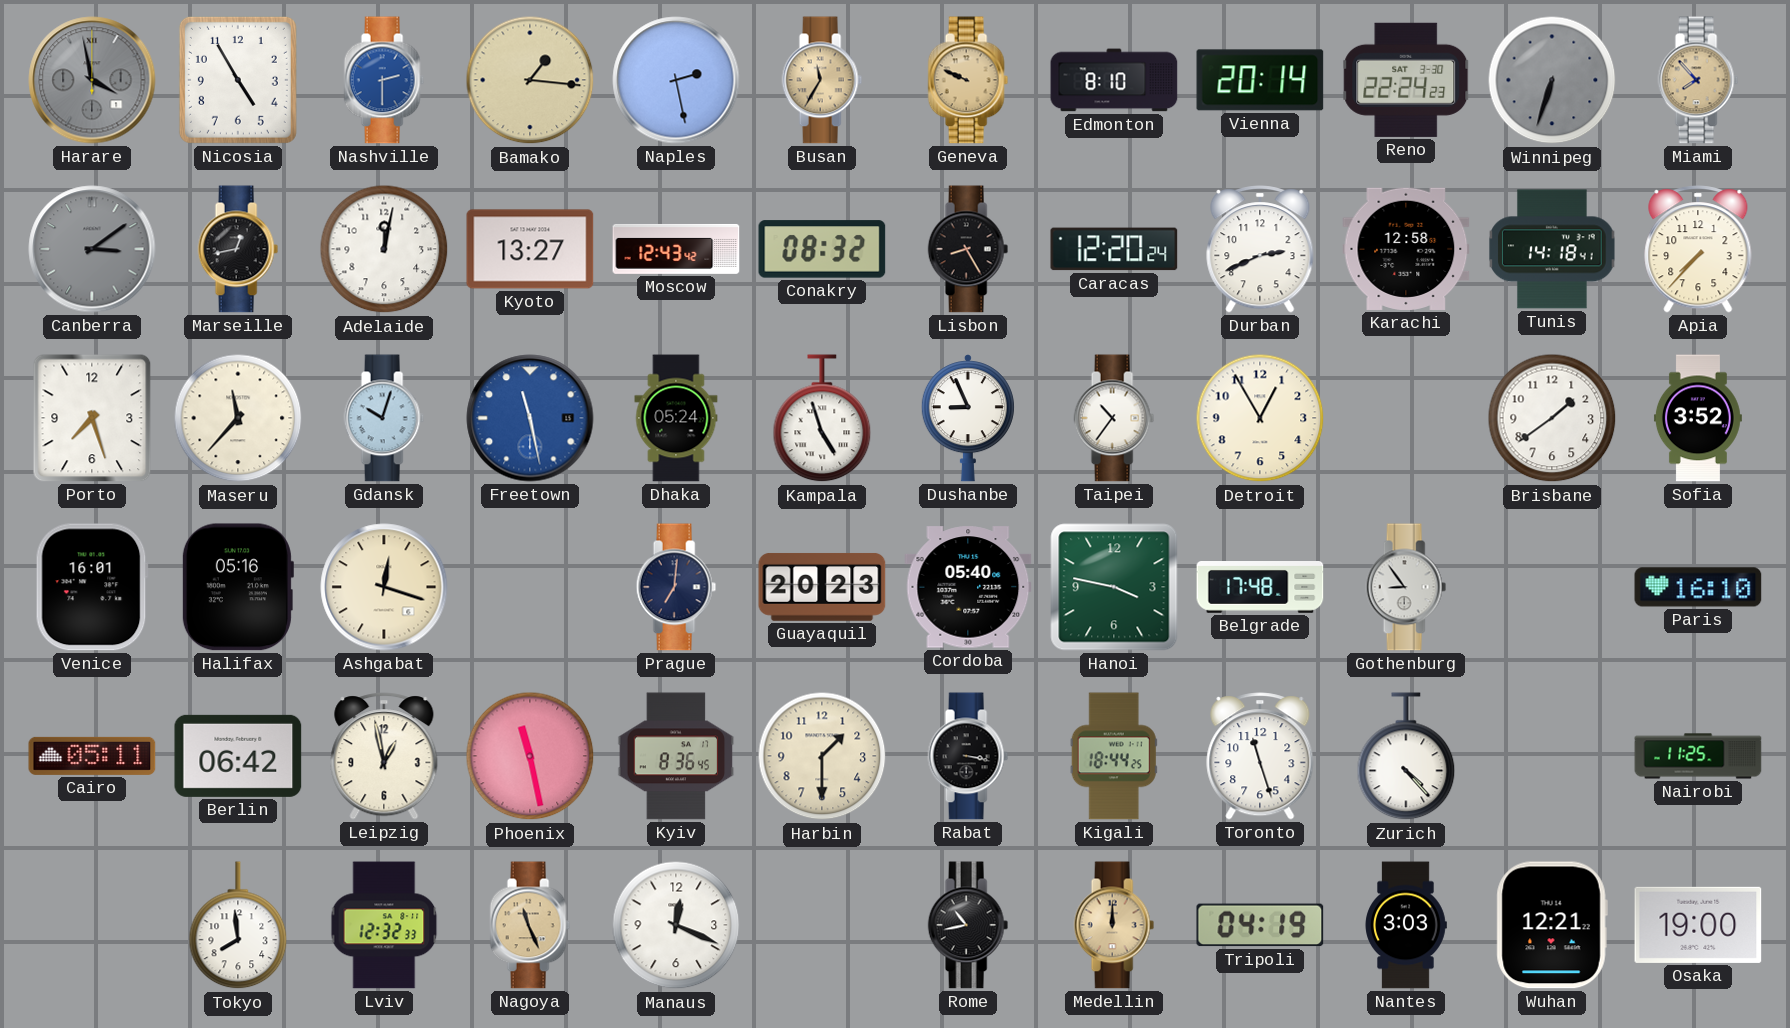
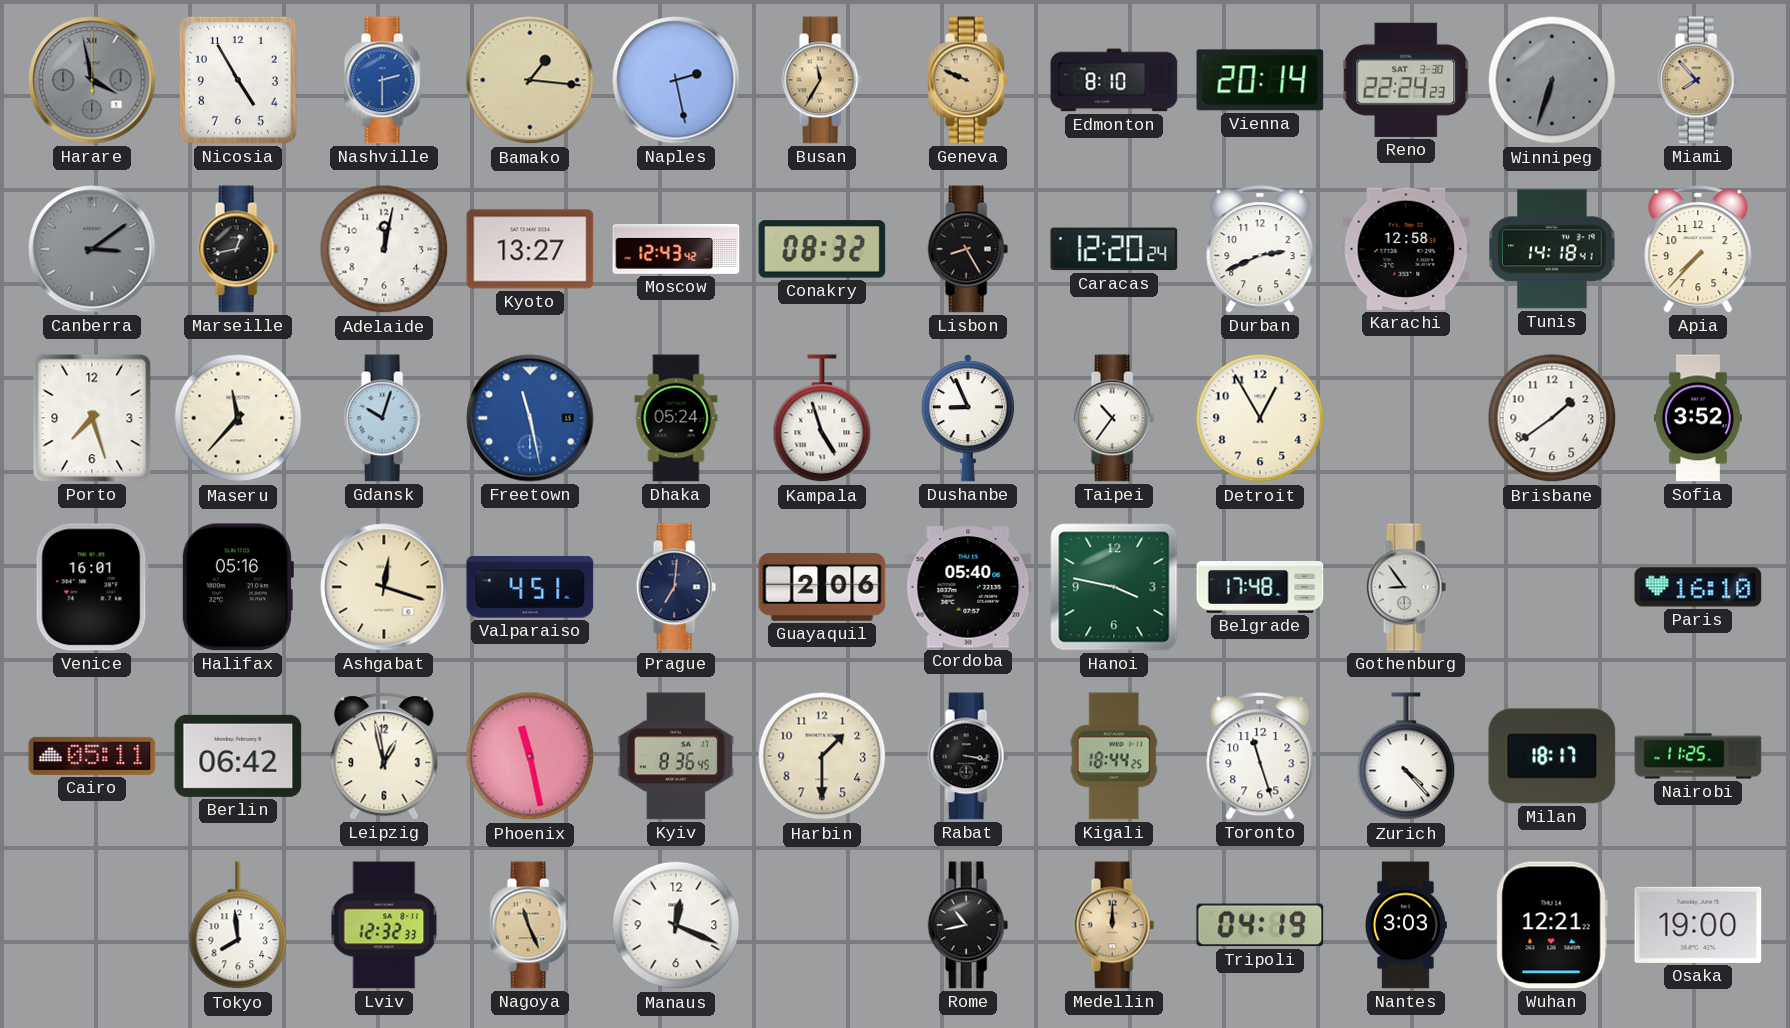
Valparaiso: none -> 4:51 (530, 587)
Guayaquil: 20:23 -> 2:06 (822, 587)
Milan: none -> 18:17 (1552, 756)
